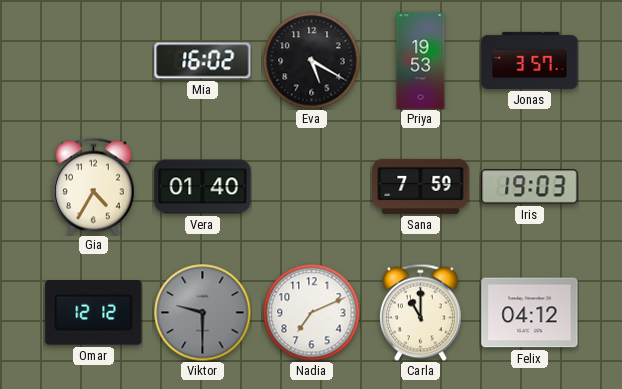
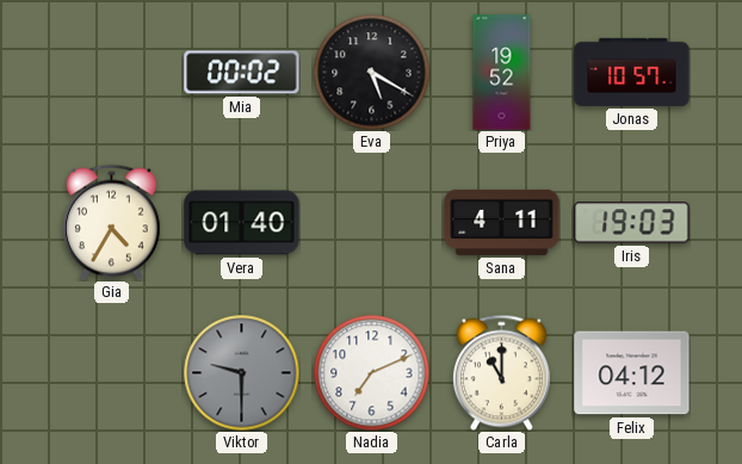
Mia: 16:02 -> 00:02 (242, 73)
Priya: 19:53 -> 19:52 (502, 73)
Jonas: 3:57 -> 10:57 (632, 72)
Sana: 7:59 -> 4:11 (502, 222)
Omar: 12:12 -> none (94, 313)
